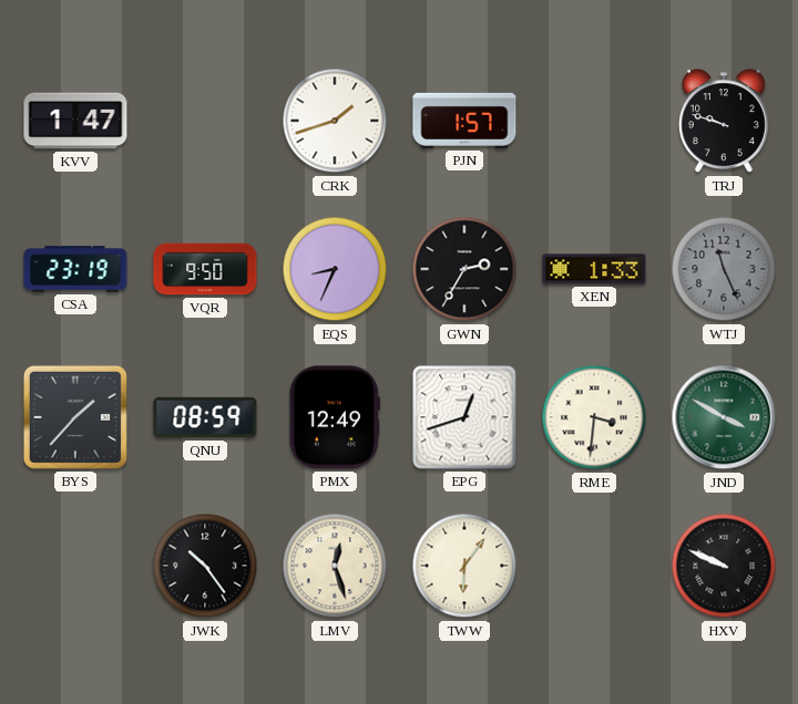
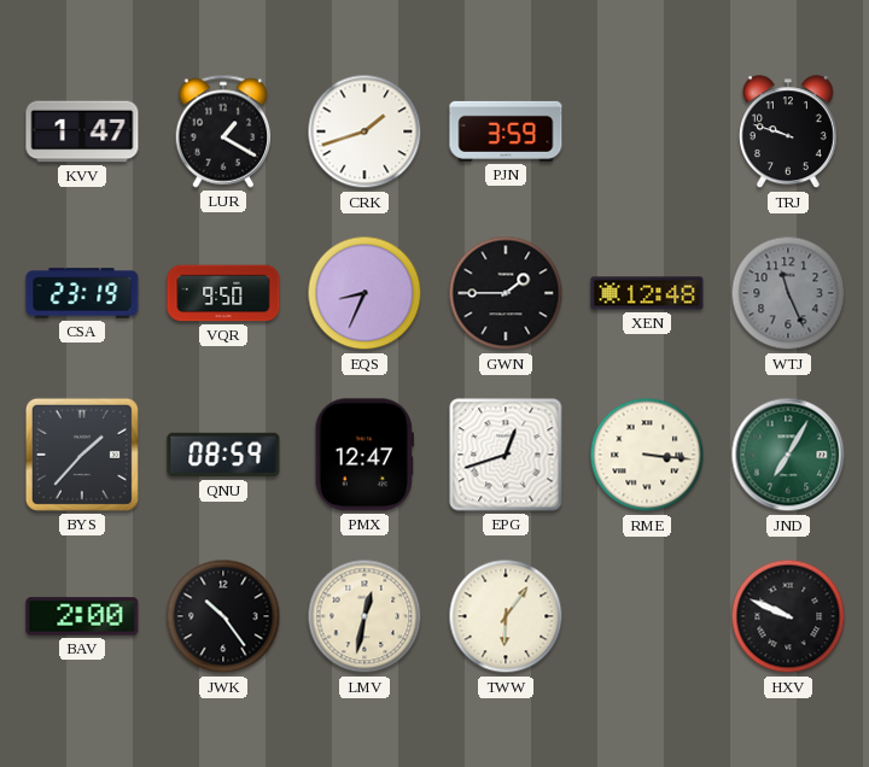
LUR: none -> 1:20 (223, 131)
PJN: 1:57 -> 3:59 (506, 131)
GWN: 2:35 -> 1:45 (506, 293)
XEN: 1:33 -> 12:48 (647, 293)
PMX: 12:49 -> 12:47 (364, 455)
RME: 3:31 -> 3:16 (647, 455)
JND: 3:50 -> 7:05 (788, 455)
BAV: none -> 2:00 (82, 616)
LMV: 12:27 -> 12:32 (364, 616)
